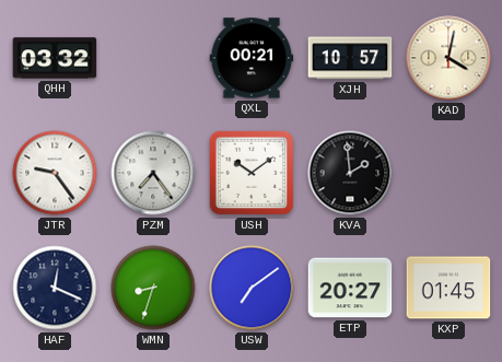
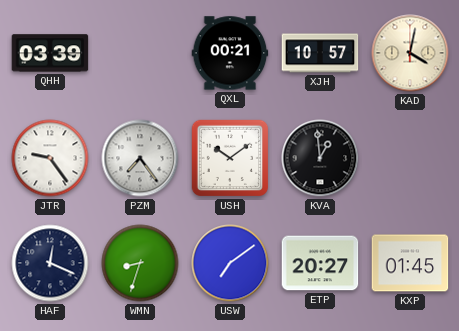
QHH: 03:32 -> 03:39 (50, 53)
KVA: 1:59 -> 12:59 (320, 158)
